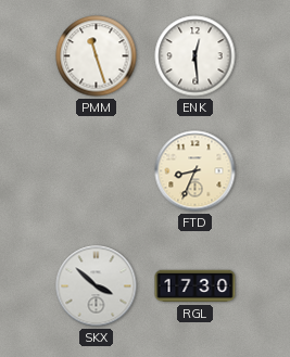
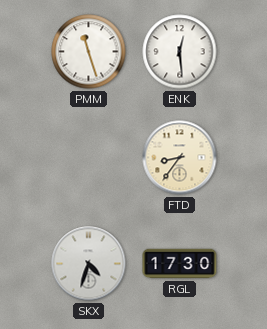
FTD: 8:34 -> 8:36 (180, 158)
SKX: 3:52 -> 4:33 (89, 264)
